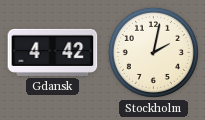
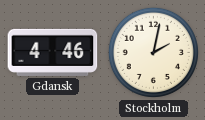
Gdansk: 4:42 -> 4:46 (53, 52)
